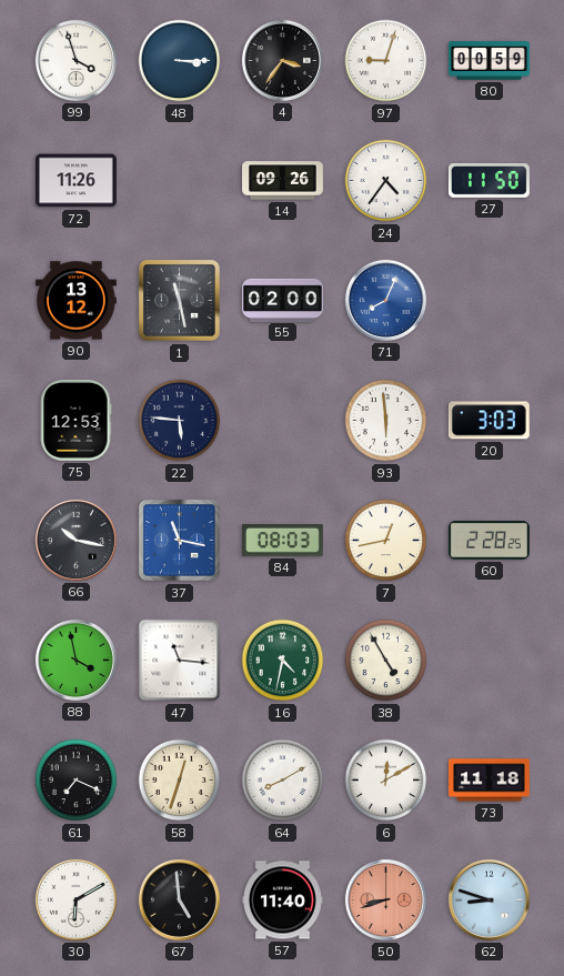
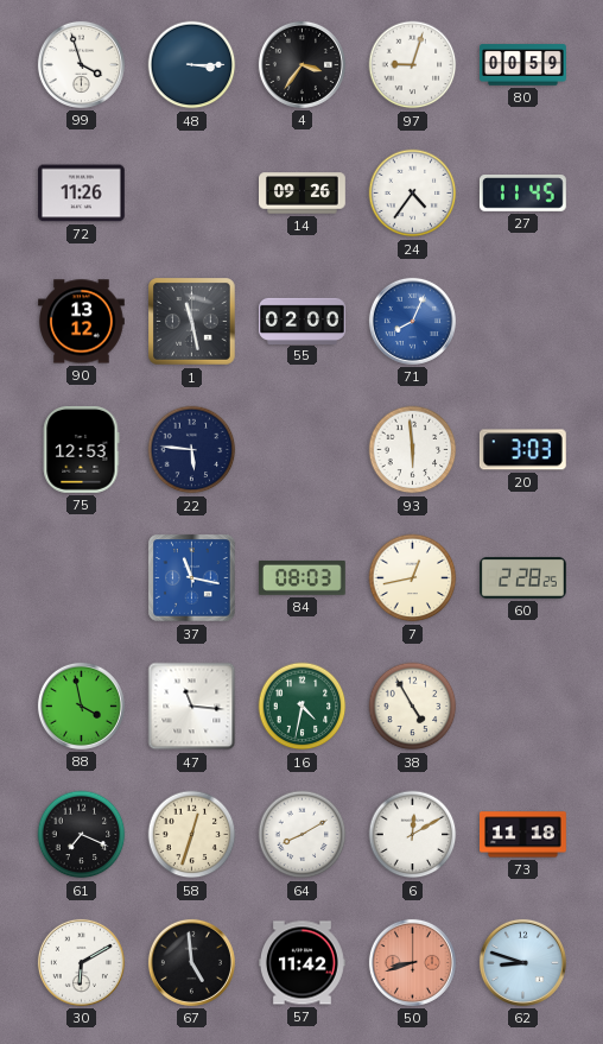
27: 11:50 -> 11:45 (522, 194)
66: 10:17 -> none (75, 540)
57: 11:40 -> 11:42 (303, 963)
